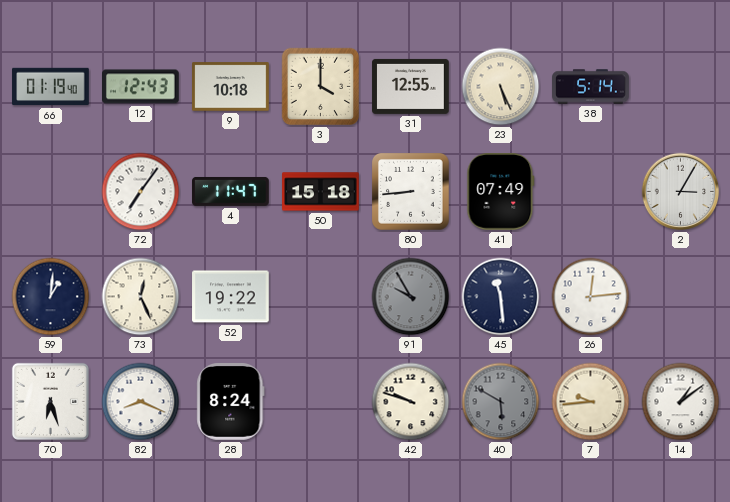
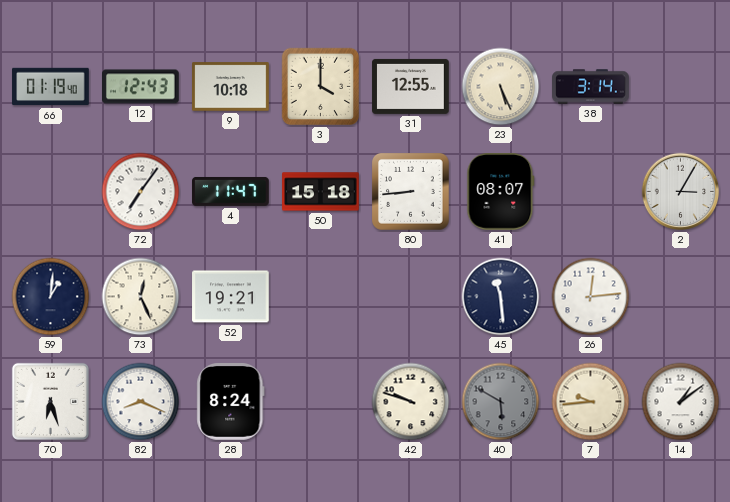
38: 5:14 -> 3:14 (591, 87)
41: 07:49 -> 08:07 (501, 192)
52: 19:22 -> 19:21 (231, 297)
91: 9:55 -> none (411, 297)
